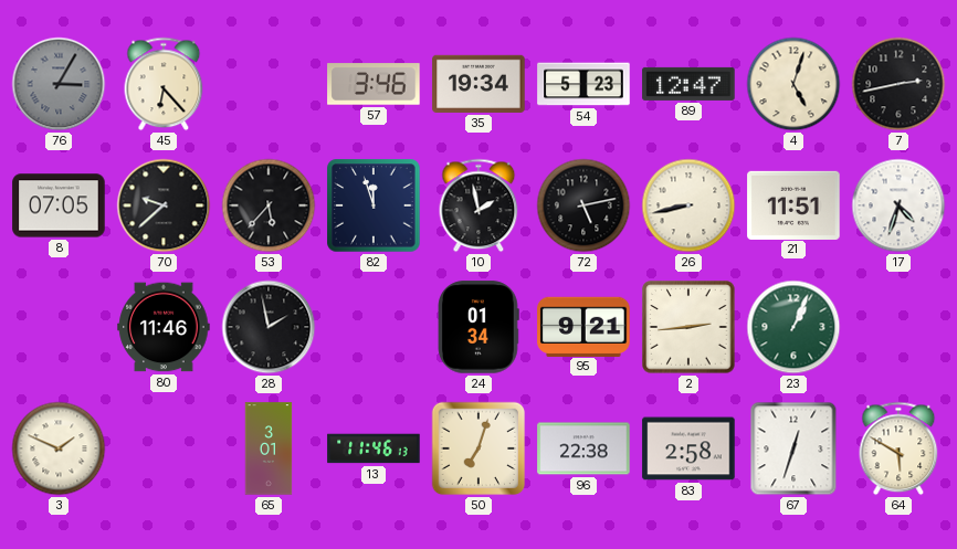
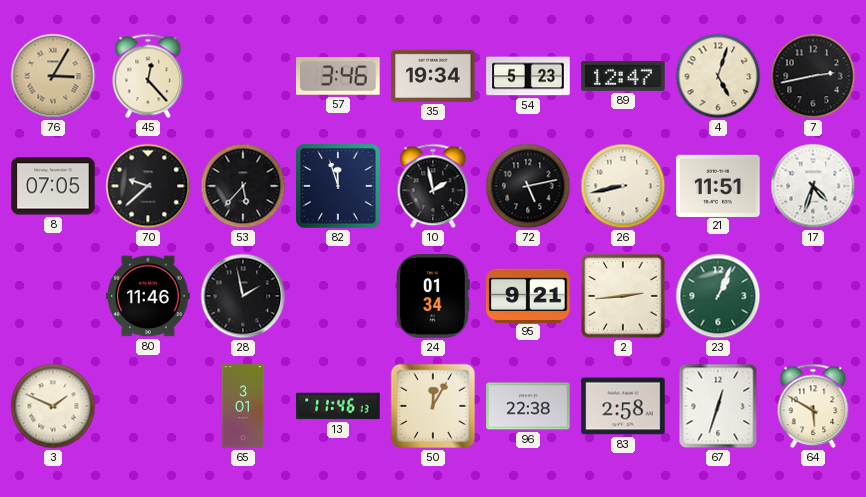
76 dial: grey -> champagne (53, 76)
45: 6:23 -> 12:23 (148, 76)
50: 7:03 -> 12:05 (433, 406)
